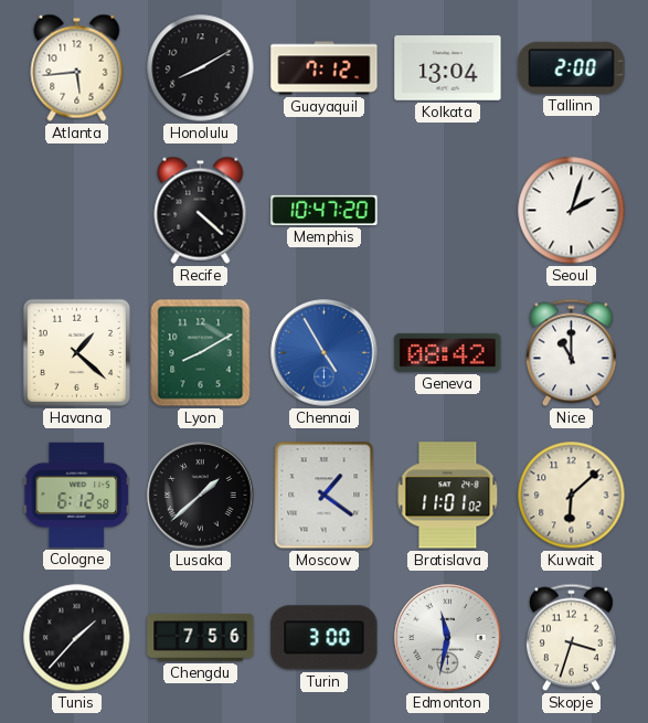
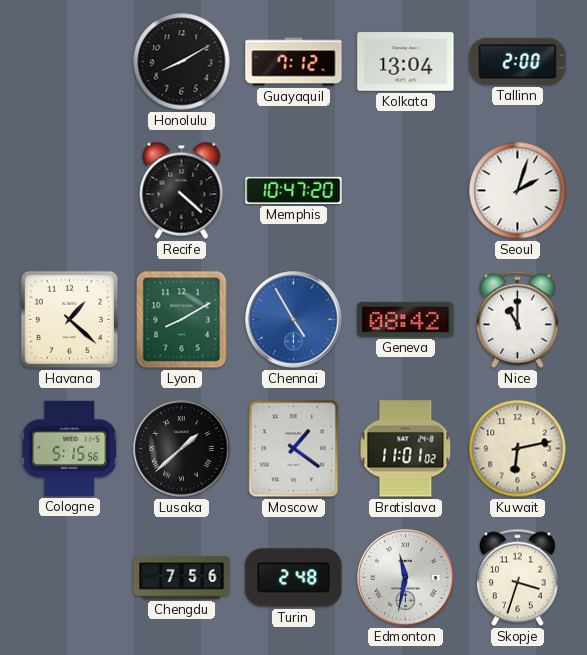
Atlanta: 5:44 -> none (77, 67)
Cologne: 6:12 -> 5:15 (70, 448)
Kuwait: 6:08 -> 6:13 (518, 449)
Tunis: 1:37 -> none (77, 638)
Turin: 3:00 -> 2:48 (294, 578)
